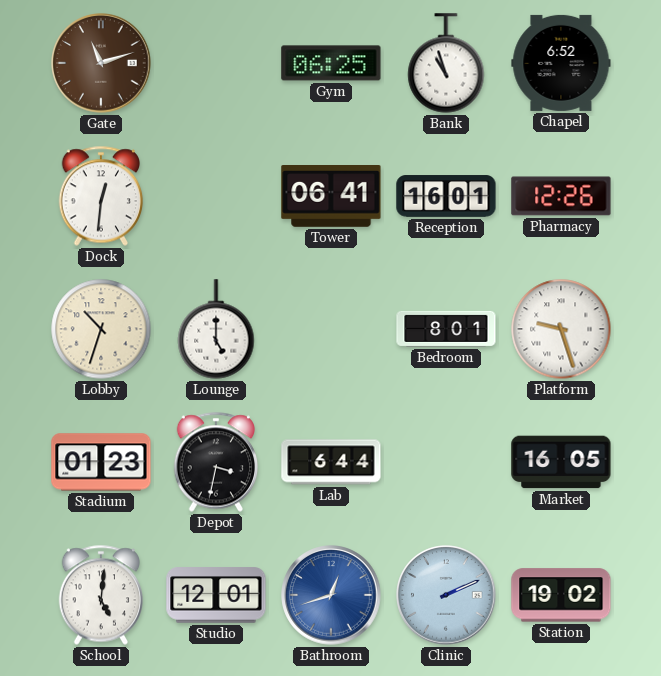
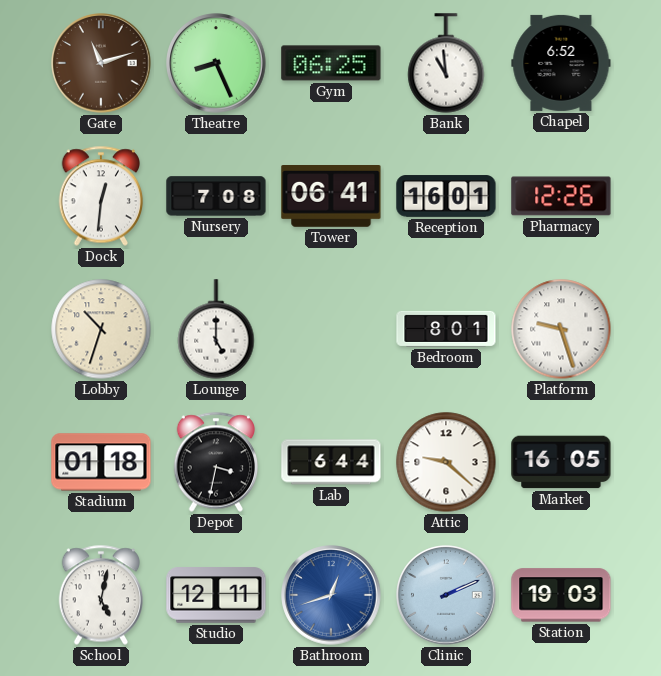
Theatre: none -> 8:26 (216, 63)
Bank: 10:57 -> 10:59 (446, 63)
Nursery: none -> 7:08 (216, 196)
Stadium: 01:23 -> 01:18 (101, 462)
Attic: none -> 9:22 (446, 462)
School: 5:01 -> 5:02 (101, 595)
Studio: 12:01 -> 12:11 (216, 595)
Station: 19:02 -> 19:03 (561, 595)
